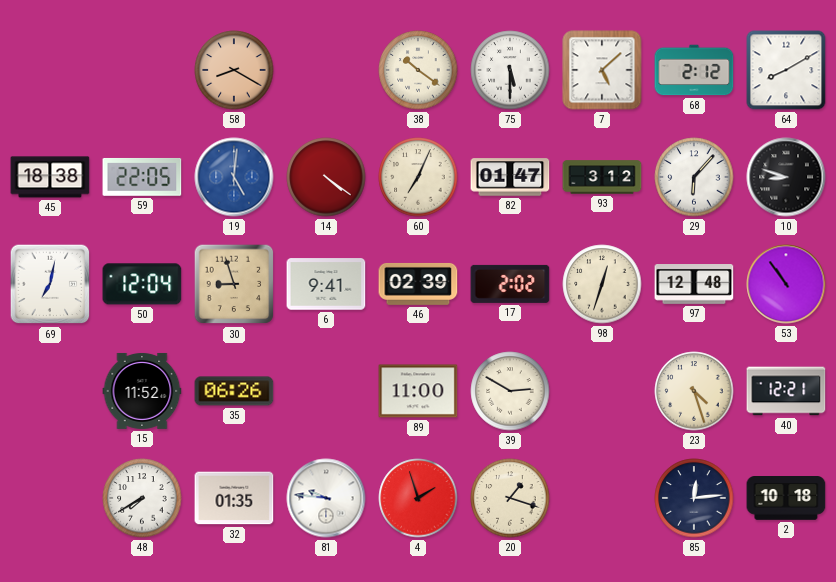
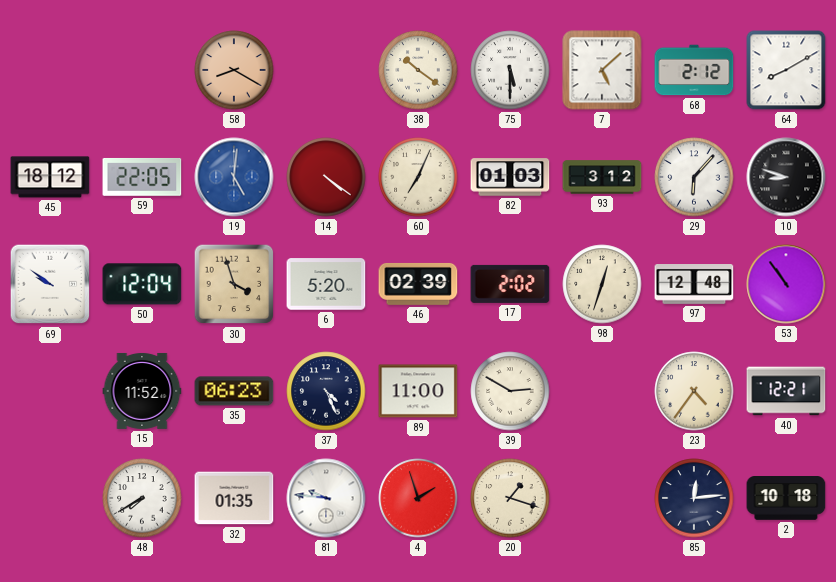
45: 18:38 -> 18:12 (50, 177)
82: 01:47 -> 01:03 (510, 177)
69: 7:02 -> 9:51 (50, 284)
30: 8:57 -> 3:57 (234, 284)
6: 9:41 -> 5:20 (326, 284)
35: 06:26 -> 06:23 (234, 391)
37: none -> 4:26 (326, 391)
23: 4:27 -> 4:36 (694, 391)
